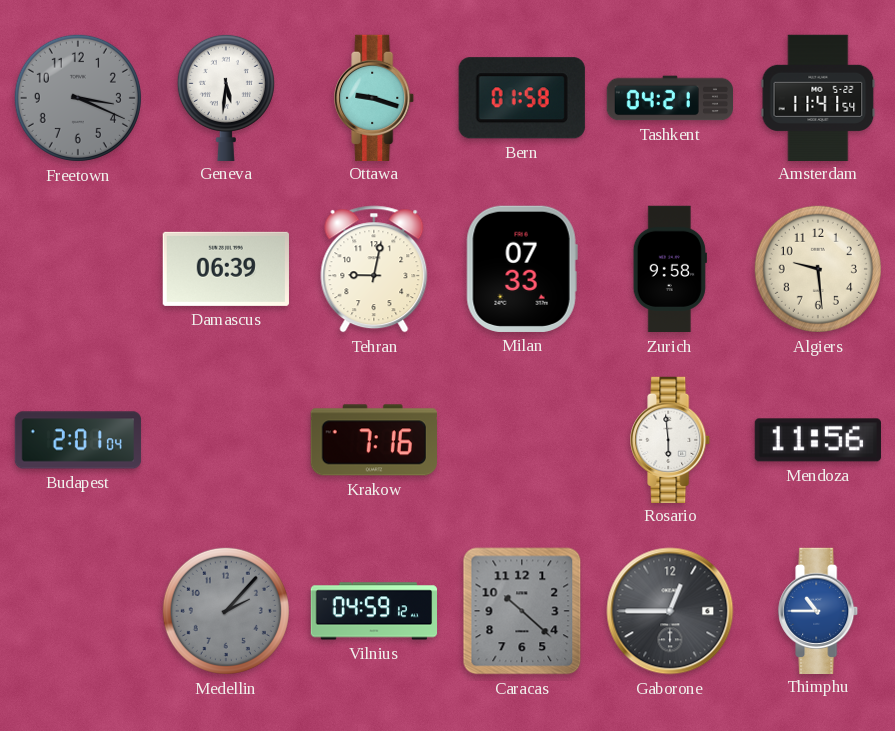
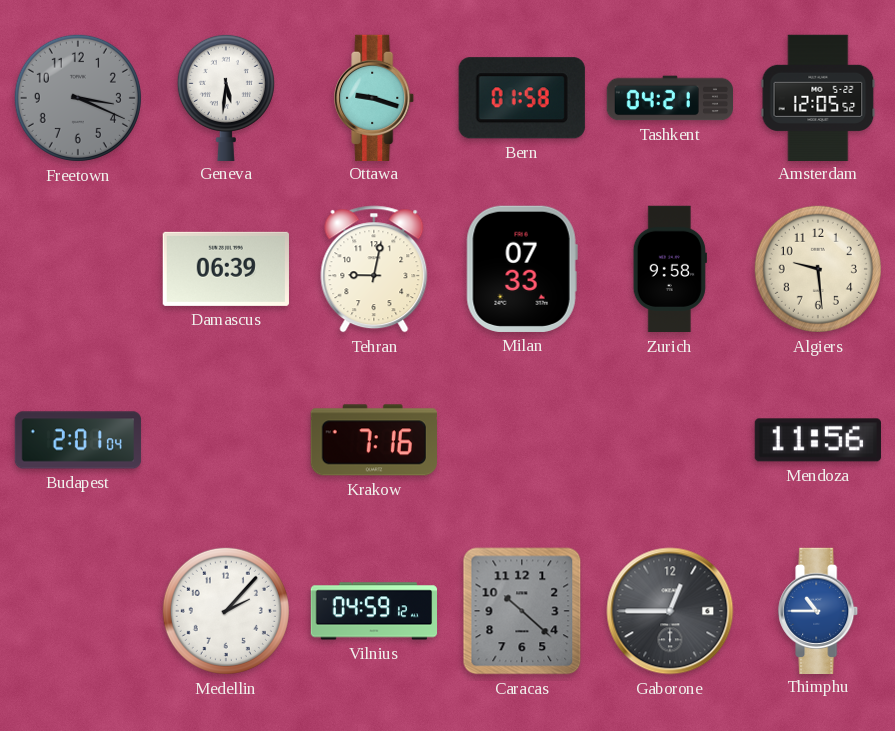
Amsterdam: 11:41 -> 12:05 (818, 97)
Rosario: 5:59 -> none (671, 439)
Medellin dial: grey -> white (226, 611)
